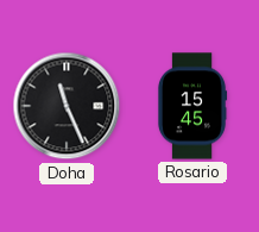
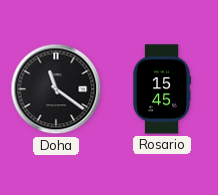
Doha: 11:26 -> 11:21 (56, 89)
